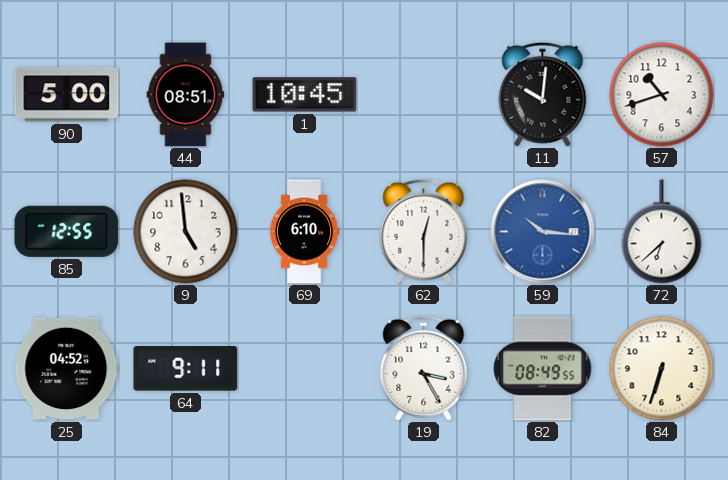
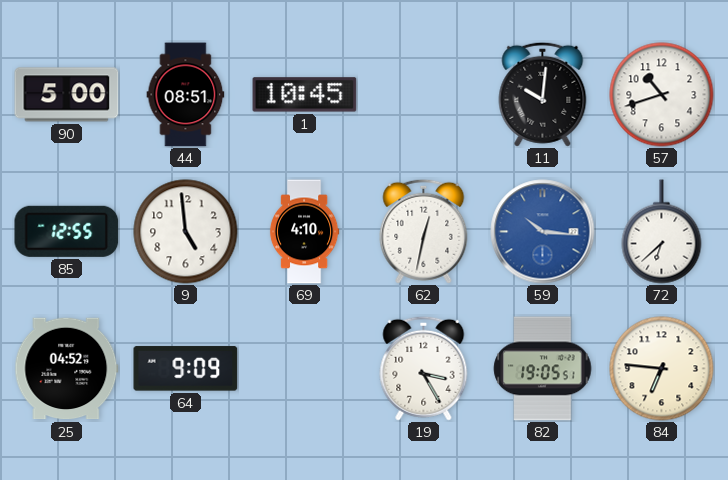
69: 6:10 -> 4:10 (304, 232)
62: 12:30 -> 12:32 (424, 231)
64: 9:11 -> 9:09 (186, 369)
82: 08:49 -> 19:05 (543, 369)
84: 6:33 -> 6:46 (662, 369)
